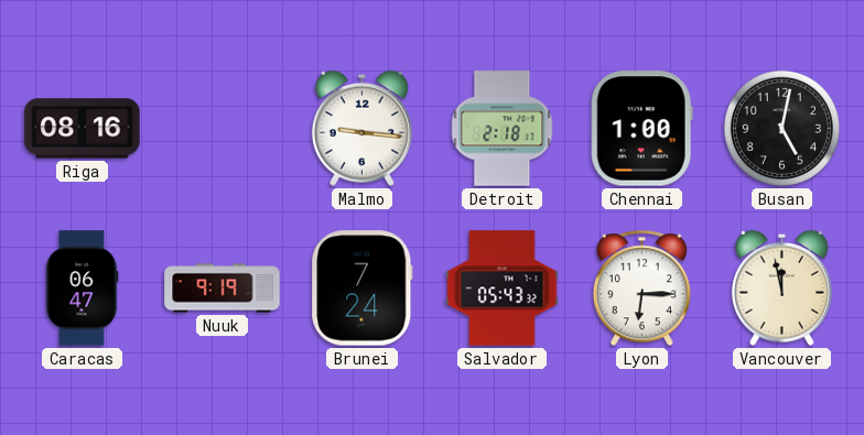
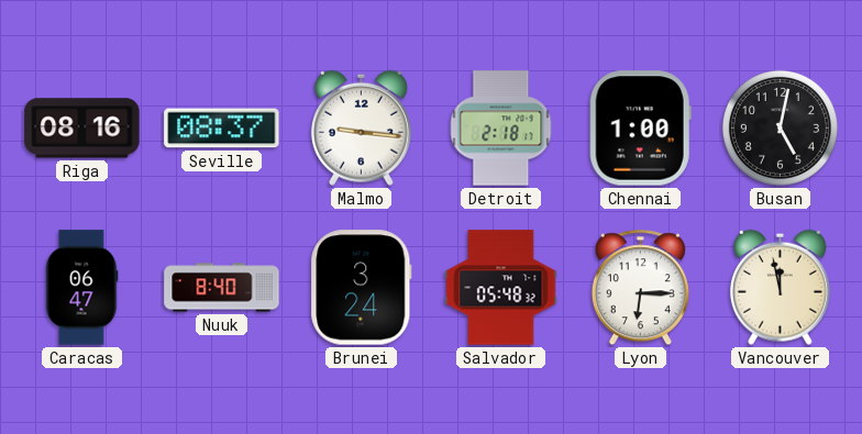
Seville: none -> 08:37 (222, 129)
Nuuk: 9:19 -> 8:40 (222, 288)
Brunei: 7:24 -> 3:24 (362, 288)
Salvador: 05:43 -> 05:48 (501, 288)
